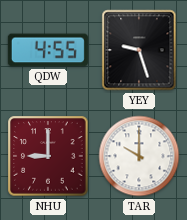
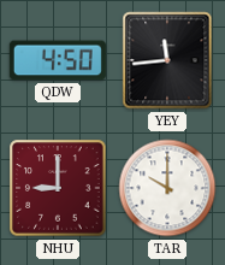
QDW: 4:55 -> 4:50 (58, 60)
YEY: 9:27 -> 11:44 (167, 60)
